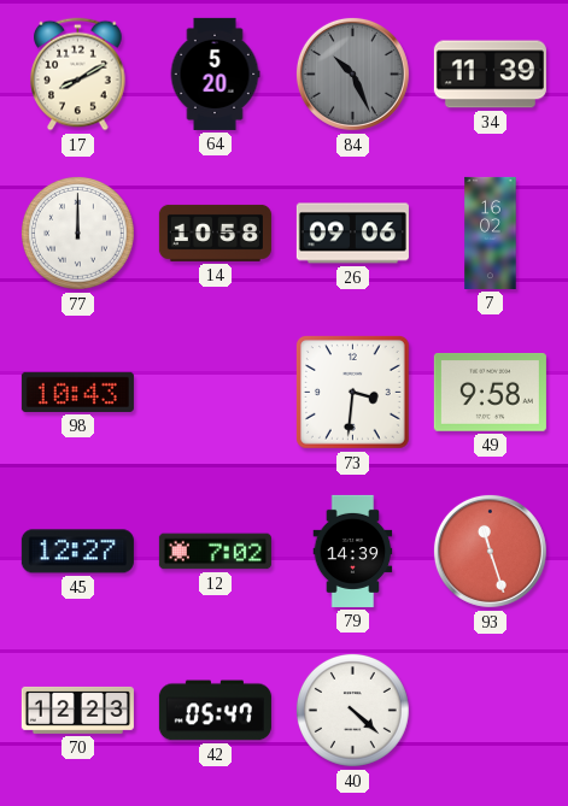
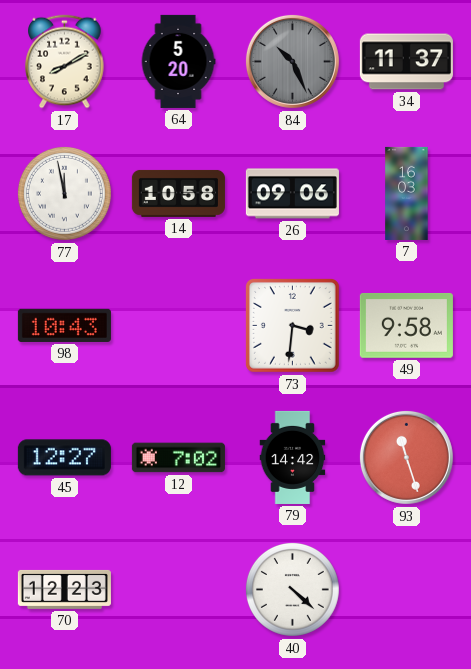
34: 11:39 -> 11:37 (406, 62)
77: 12:00 -> 11:58 (64, 193)
7: 16:02 -> 16:03 (407, 193)
79: 14:39 -> 14:42 (293, 457)
42: 05:47 -> none (215, 711)
